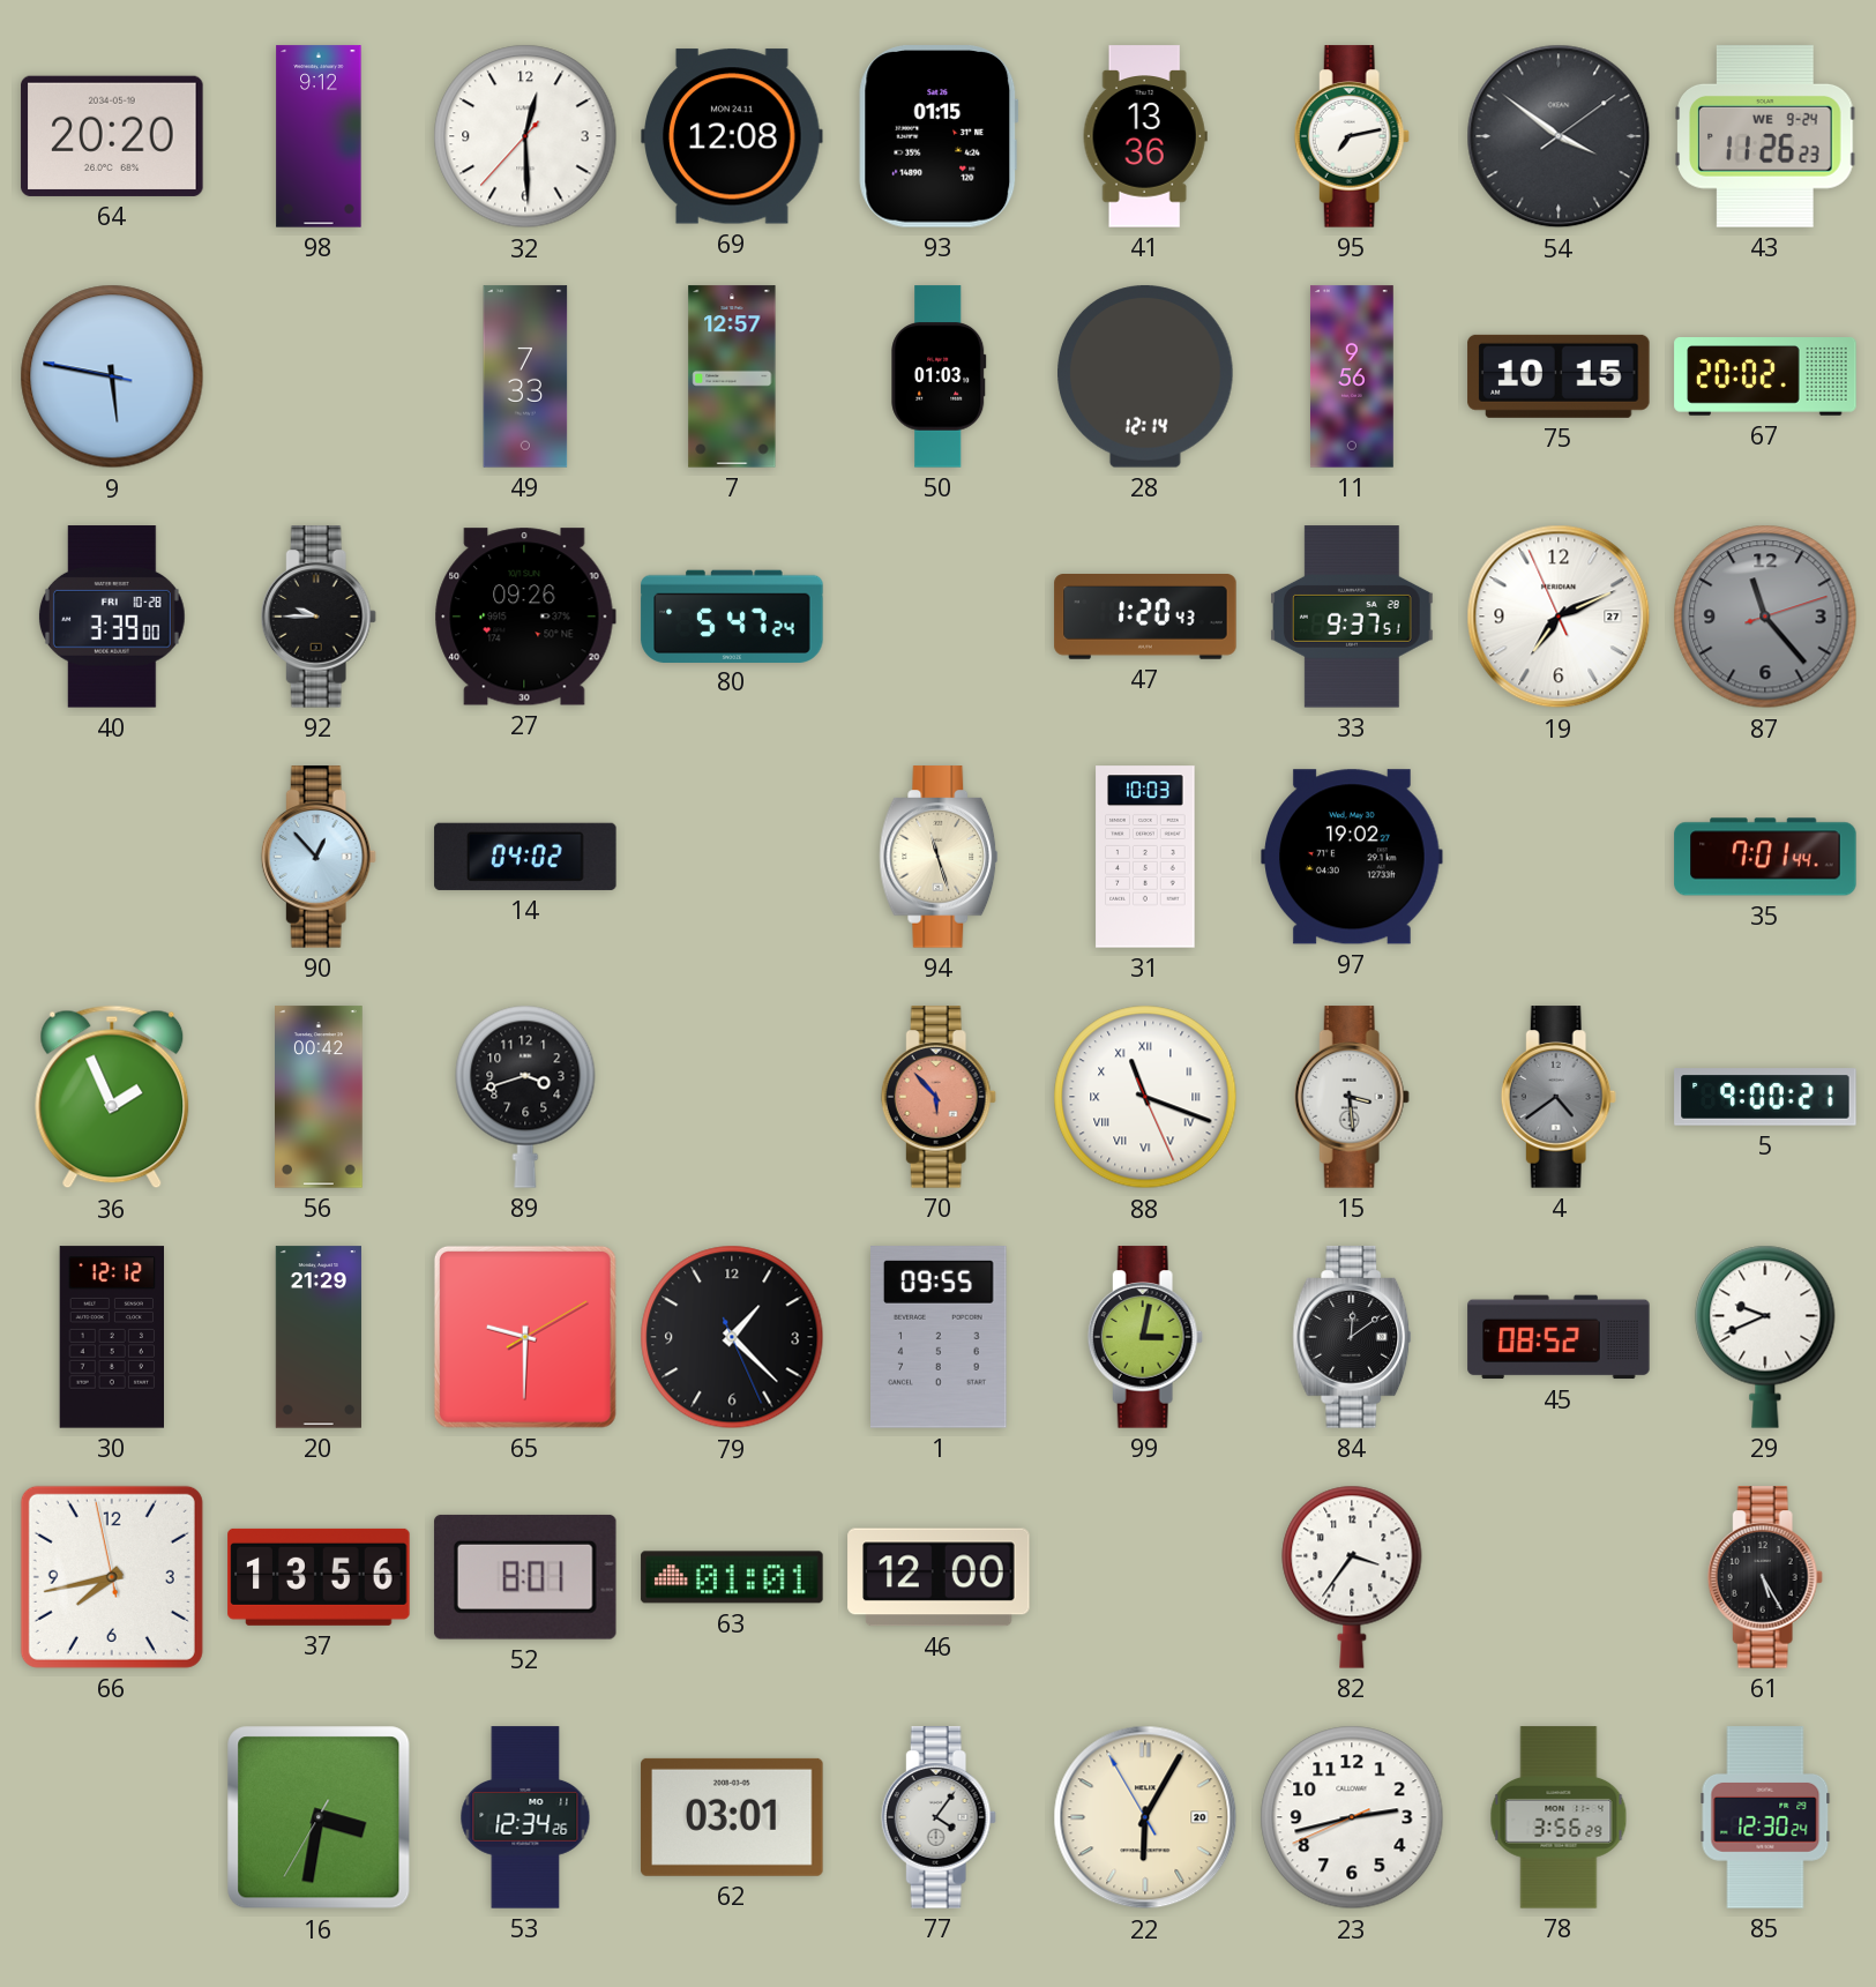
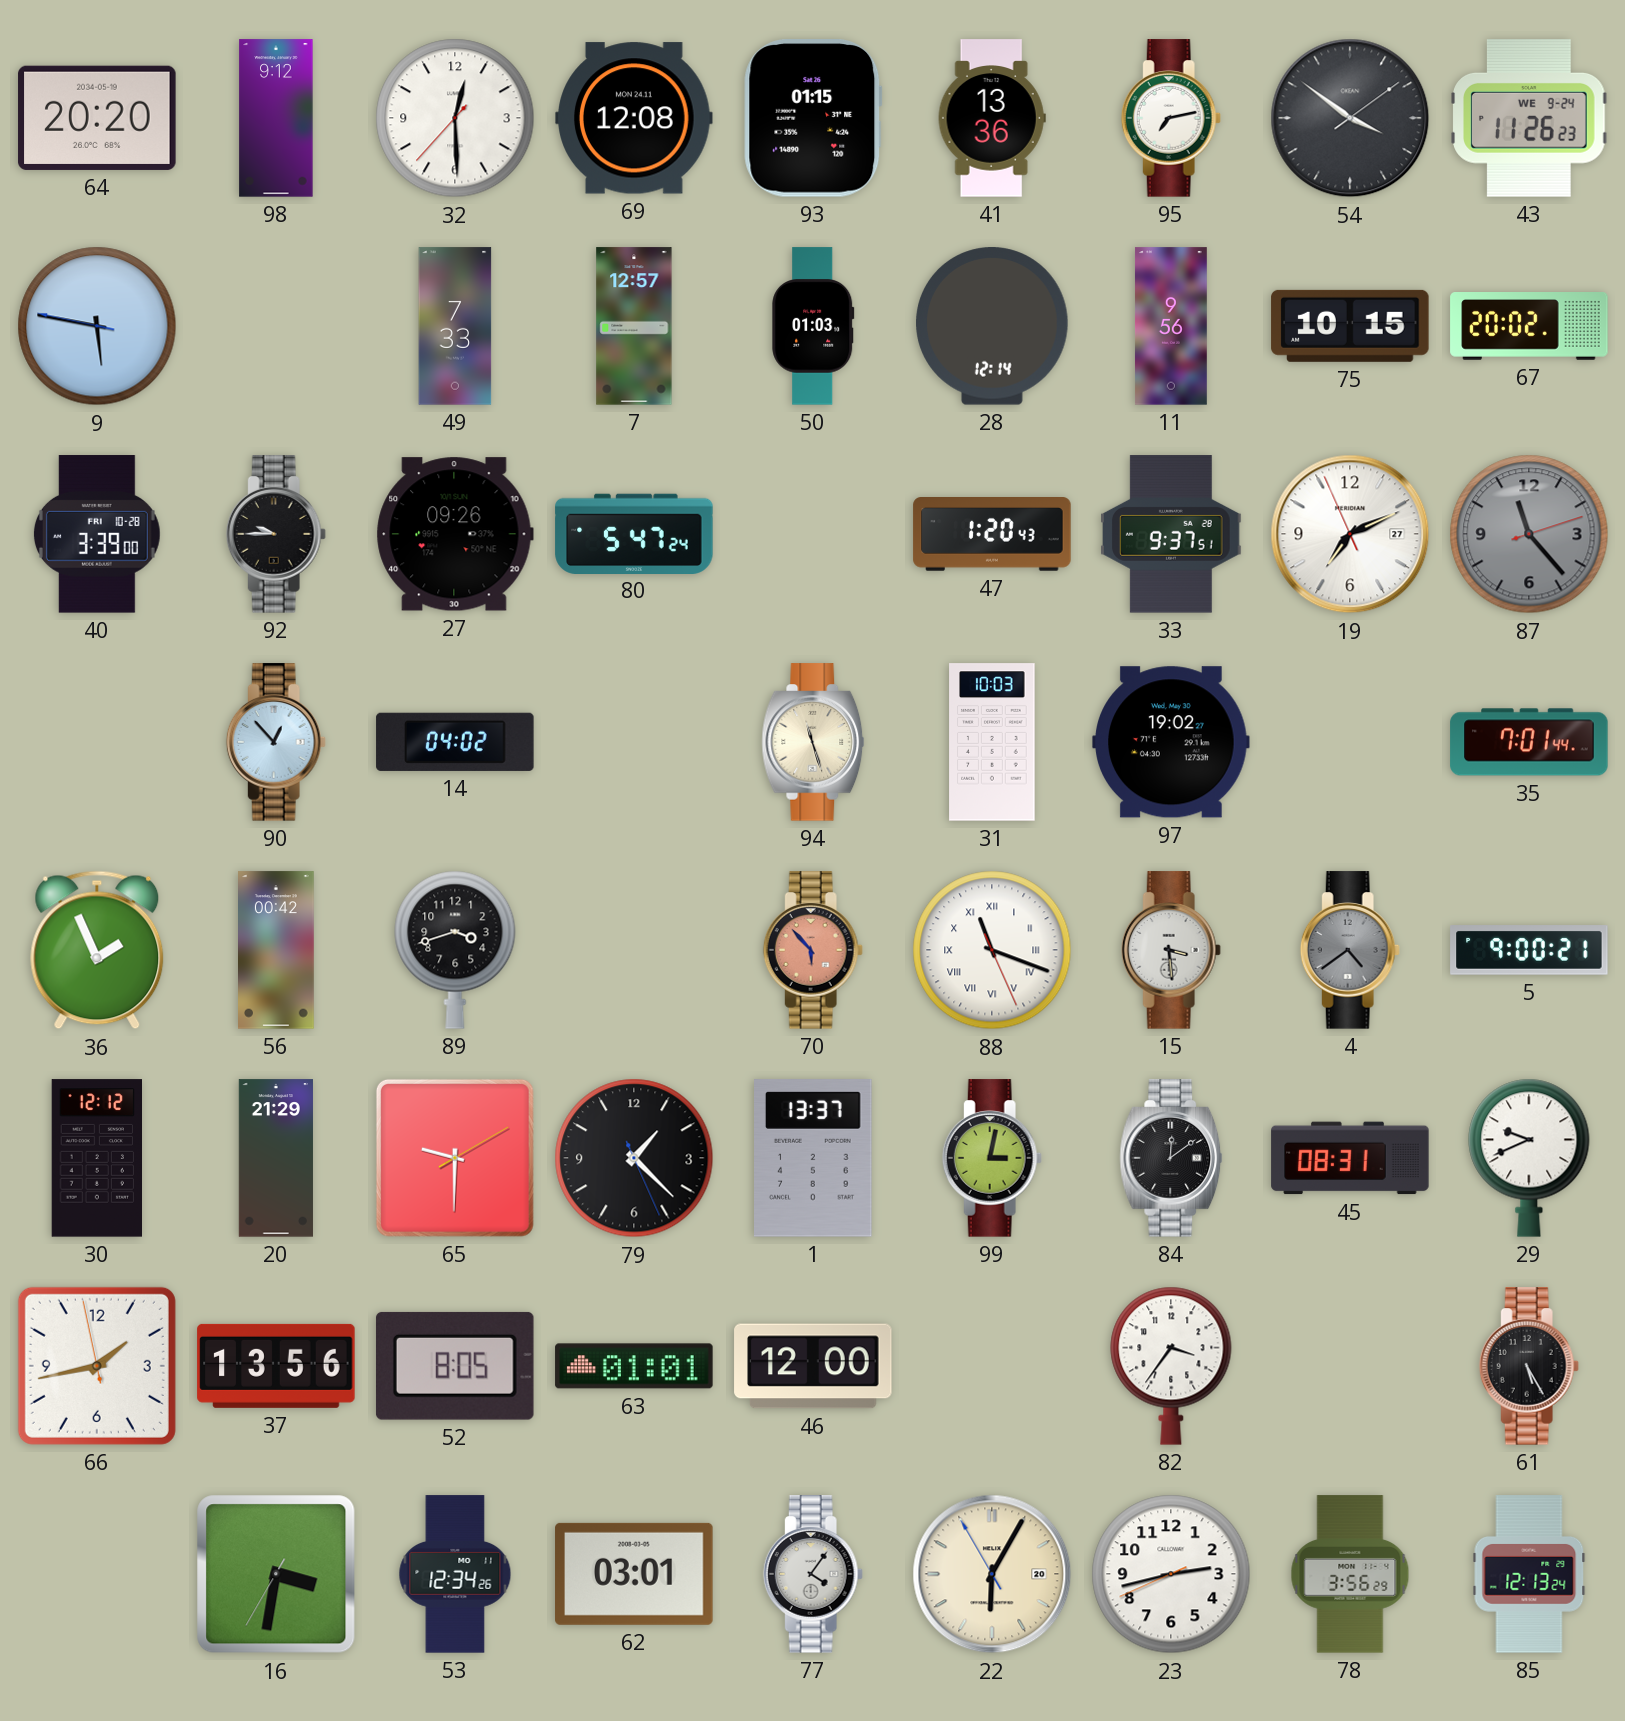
1: 09:55 -> 13:37 (813, 1158)
45: 08:52 -> 08:31 (1350, 1158)
66: 7:42 -> 1:42 (97, 1366)
52: 8:01 -> 8:05 (455, 1366)
85: 12:30 -> 12:13 (1529, 1574)
